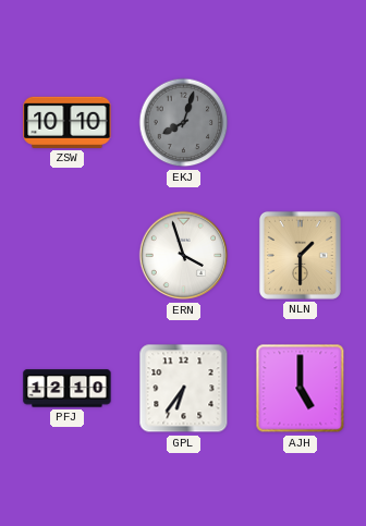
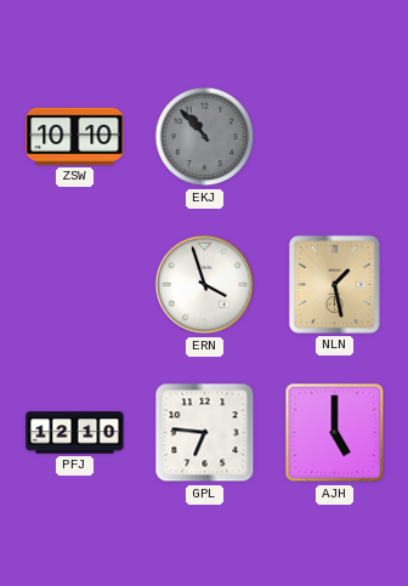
EKJ: 8:03 -> 10:53 (205, 137)
NLN: 1:30 -> 1:28 (334, 284)
GPL: 6:36 -> 6:46 (205, 433)
